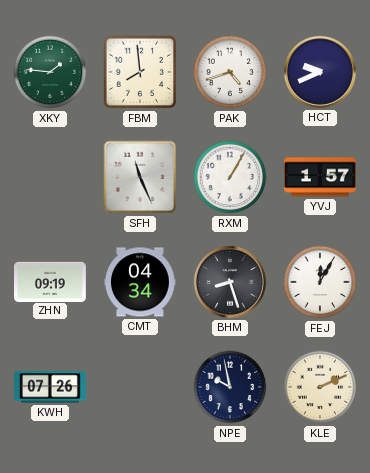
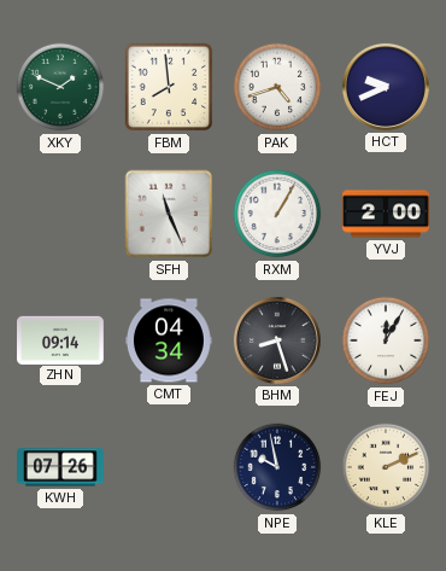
XKY: 1:46 -> 1:49 (60, 87)
YVJ: 1:57 -> 2:00 (387, 214)
ZHN: 09:19 -> 09:14 (61, 339)
